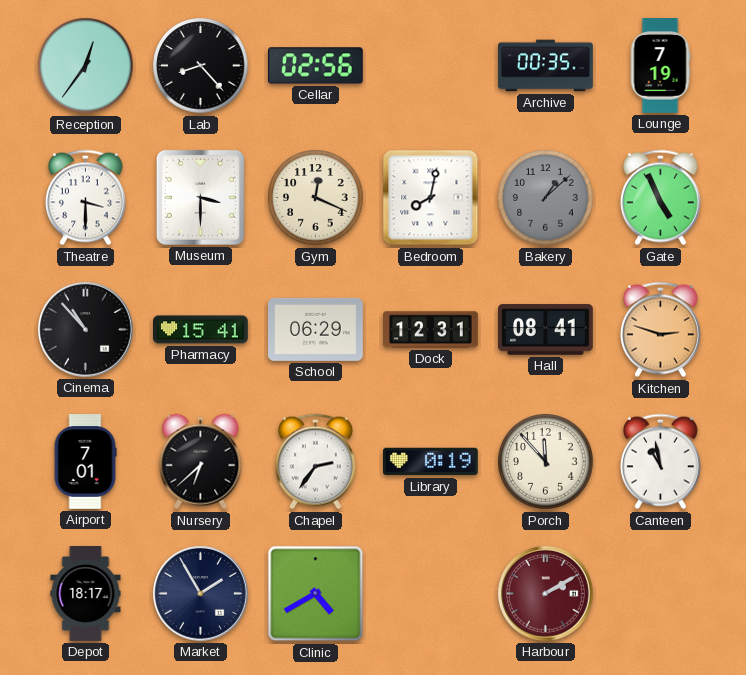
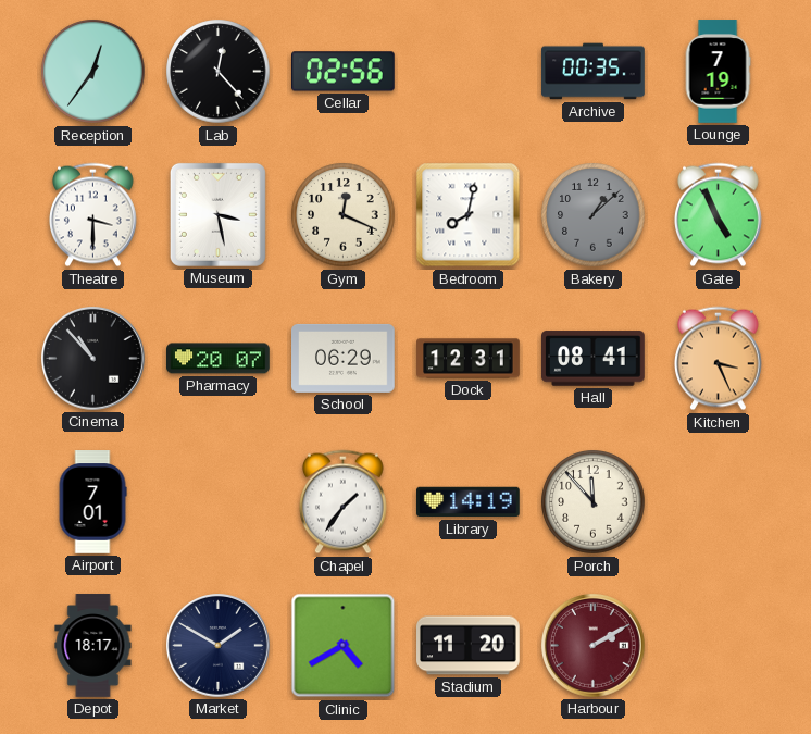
Lab: 8:23 -> 12:23 (219, 72)
Museum: 3:30 -> 3:28 (217, 214)
Pharmacy: 15:41 -> 20:07 (219, 359)
Kitchen: 2:48 -> 3:26 (719, 359)
Nursery: 6:38 -> none (201, 462)
Chapel: 2:36 -> 1:36 (344, 502)
Library: 0:19 -> 14:19 (469, 502)
Canteen: 10:58 -> none (661, 462)
Market: 1:55 -> 1:50 (219, 646)
Stadium: none -> 11:20 (469, 646)
